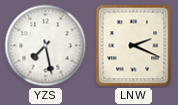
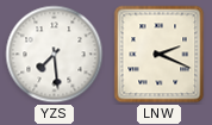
YZS: 7:28 -> 7:29 (55, 55)
